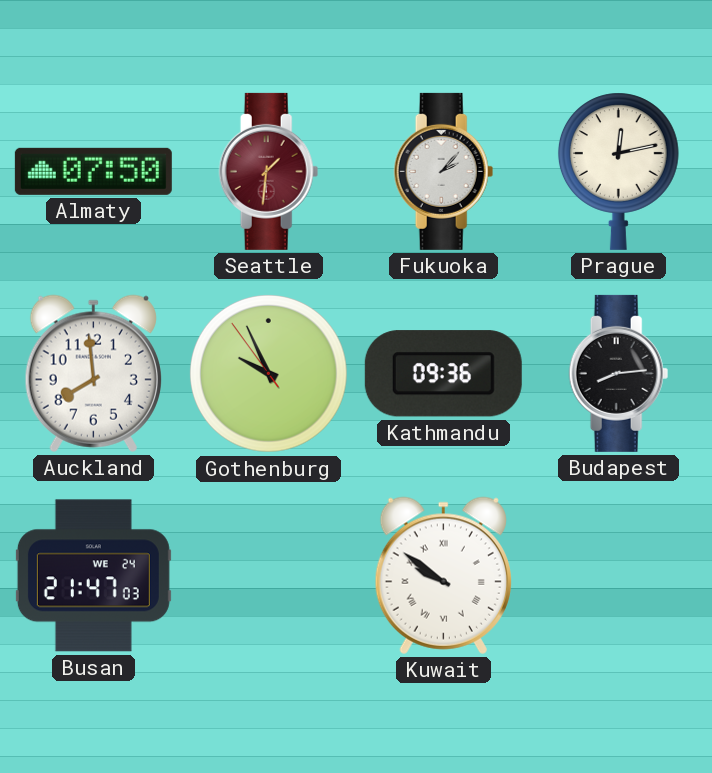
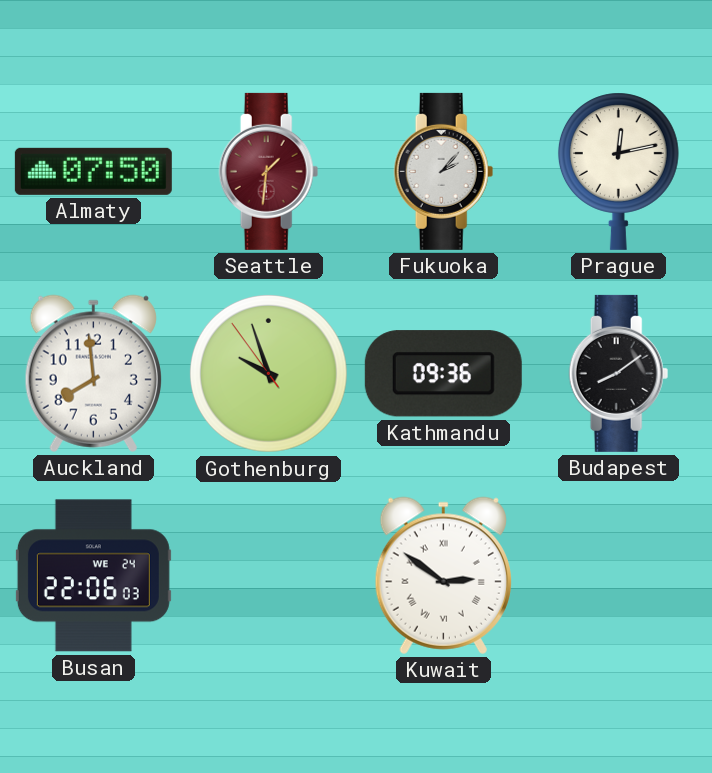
Gothenburg: 9:55 -> 9:56 (268, 373)
Budapest: 8:14 -> 8:09 (619, 373)
Busan: 21:47 -> 22:06 (93, 576)
Kuwait: 9:51 -> 2:51 (443, 575)
